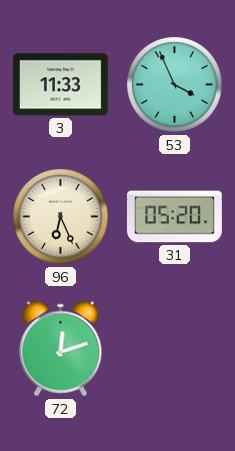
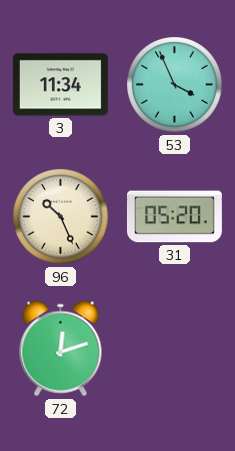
3: 11:33 -> 11:34 (60, 85)
96: 6:26 -> 10:26 (61, 217)
